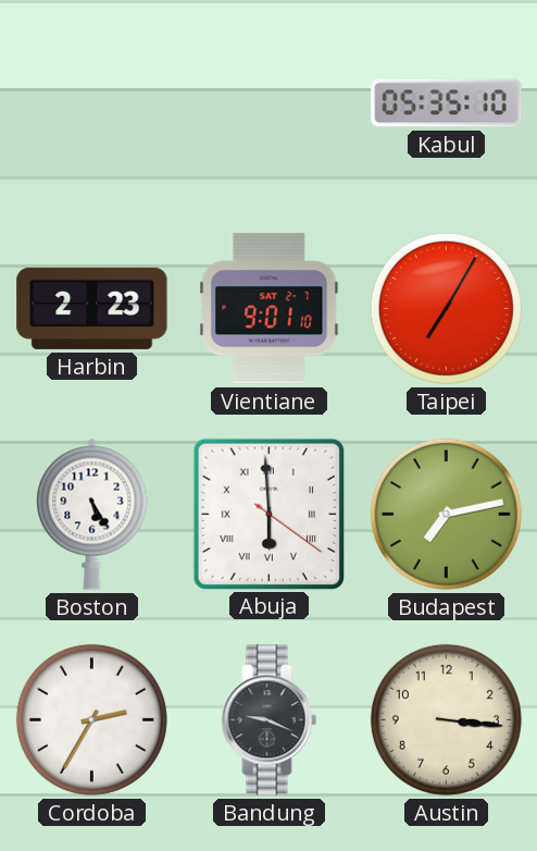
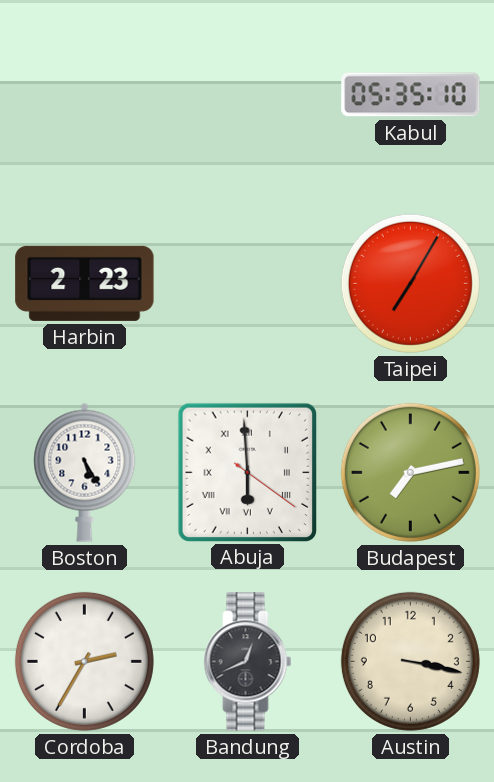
Vientiane: 9:01 -> none (270, 309)
Bandung: 9:19 -> 12:41 (248, 662)
Austin: 3:16 -> 3:17 (410, 661)
